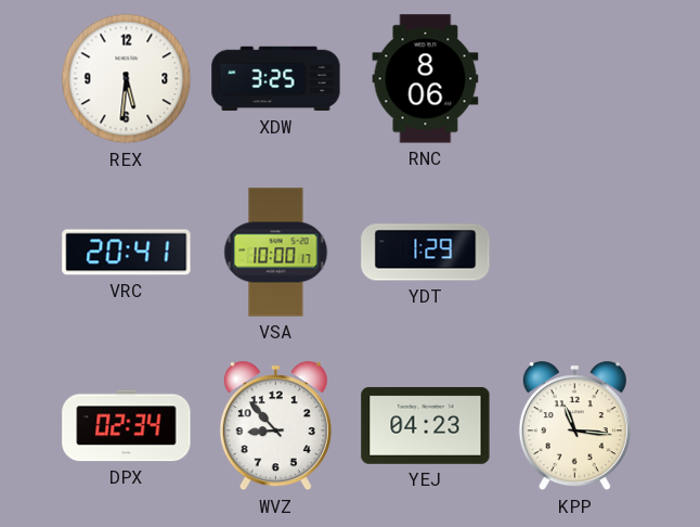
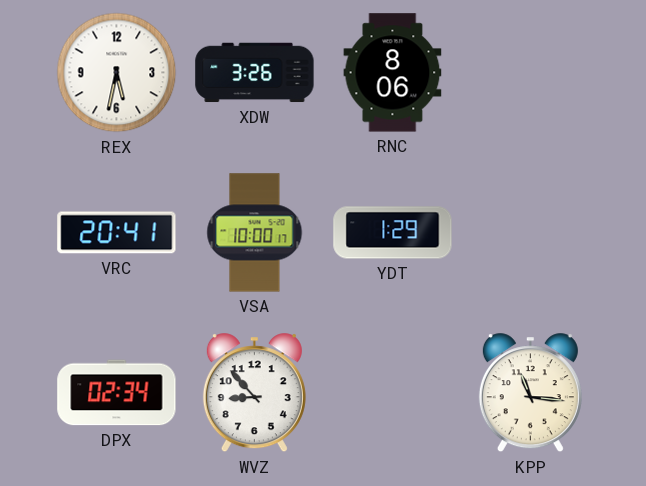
REX: 5:31 -> 5:32 (117, 73)
XDW: 3:25 -> 3:26 (255, 73)
YEJ: 04:23 -> none (426, 425)
